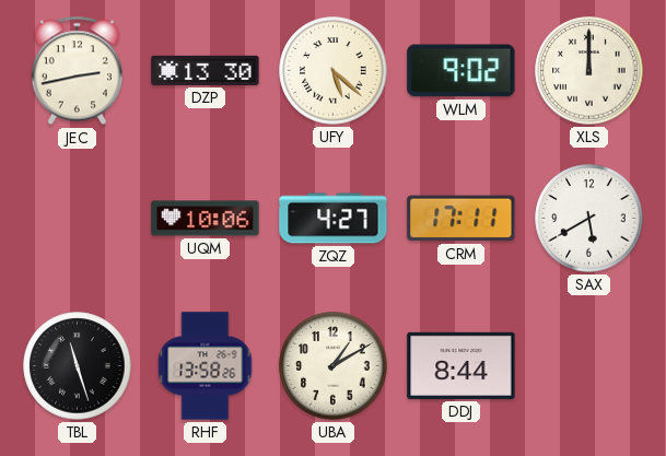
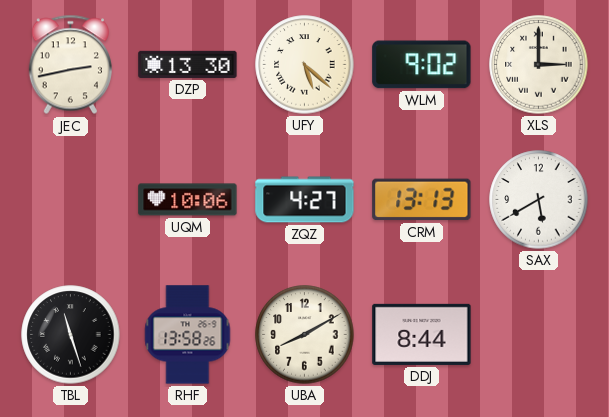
XLS: 12:00 -> 3:00 (539, 65)
CRM: 17:11 -> 13:13 (422, 200)
UBA: 1:10 -> 8:10 (305, 335)
